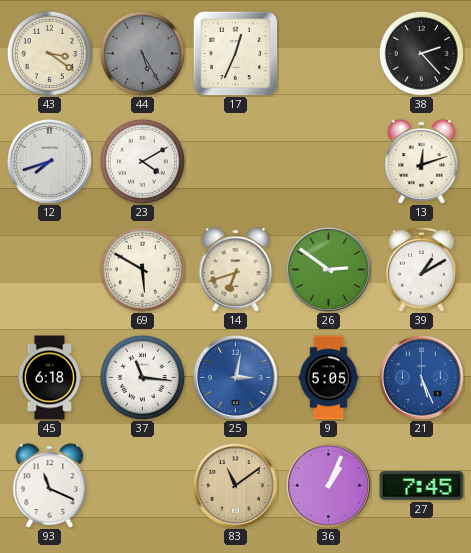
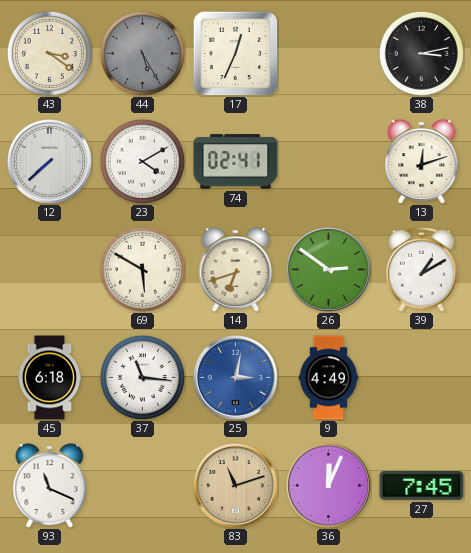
38: 2:23 -> 3:13 (421, 53)
12: 7:42 -> 7:38 (49, 161)
74: none -> 02:41 (236, 162)
9: 5:05 -> 4:49 (329, 378)
21: 5:26 -> none (421, 377)
83: 11:09 -> 11:12 (235, 485)
36: 1:04 -> 12:04 (328, 485)
